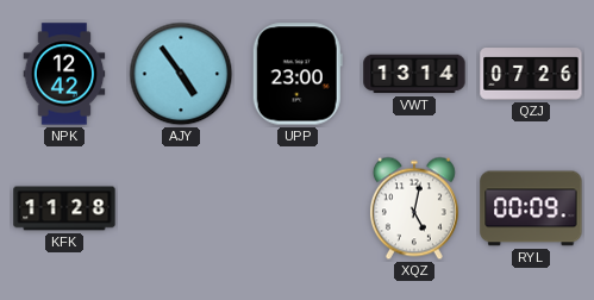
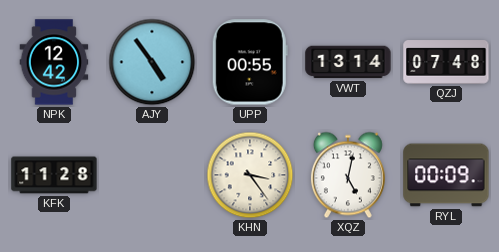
UPP: 23:00 -> 00:55 (250, 62)
QZJ: 07:26 -> 07:48 (446, 62)
KHN: none -> 3:24 (250, 175)
